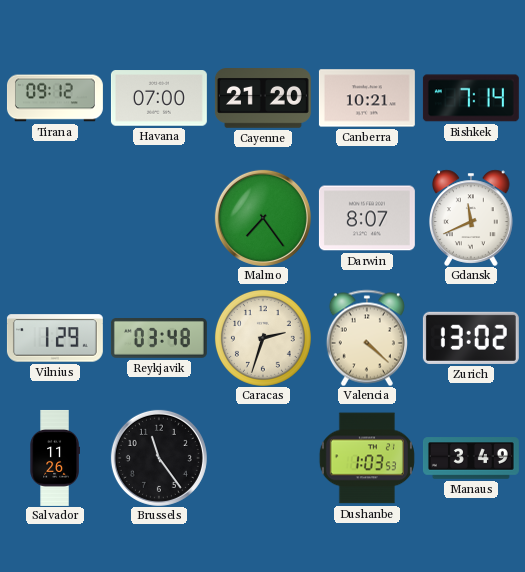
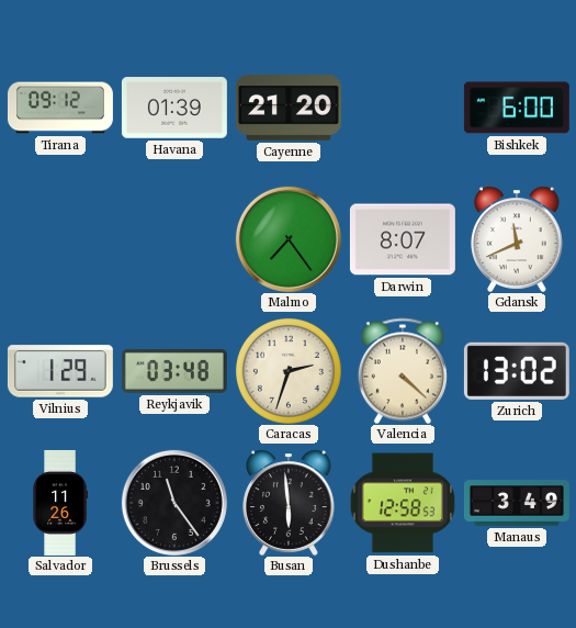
Havana: 07:00 -> 01:39 (174, 108)
Canberra: 10:21 -> none (367, 98)
Bishkek: 7:14 -> 6:00 (517, 108)
Busan: none -> 5:59 (290, 503)
Dushanbe: 1:03 -> 12:58 (403, 503)
